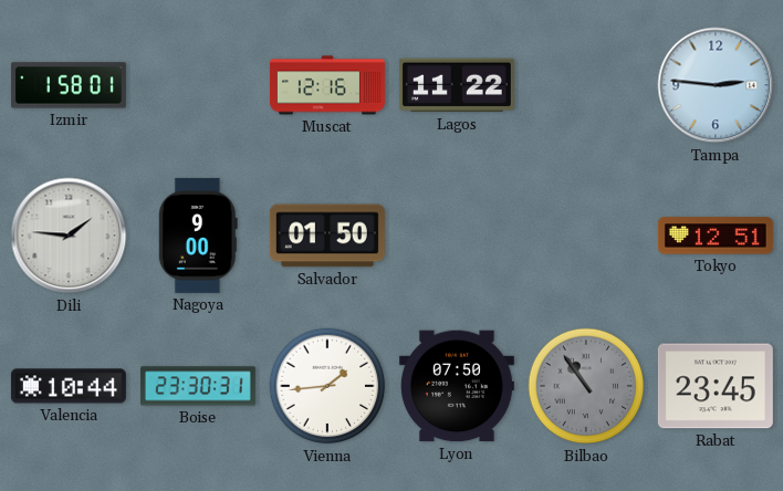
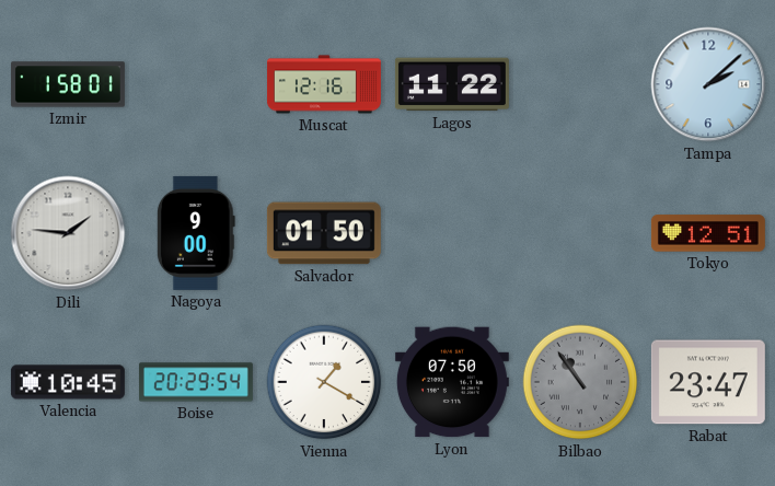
Tampa: 2:46 -> 2:08 (708, 84)
Valencia: 10:44 -> 10:45 (68, 382)
Boise: 23:30 -> 20:29 (196, 382)
Vienna: 1:44 -> 1:20 (324, 382)
Rabat: 23:45 -> 23:47 (708, 382)
